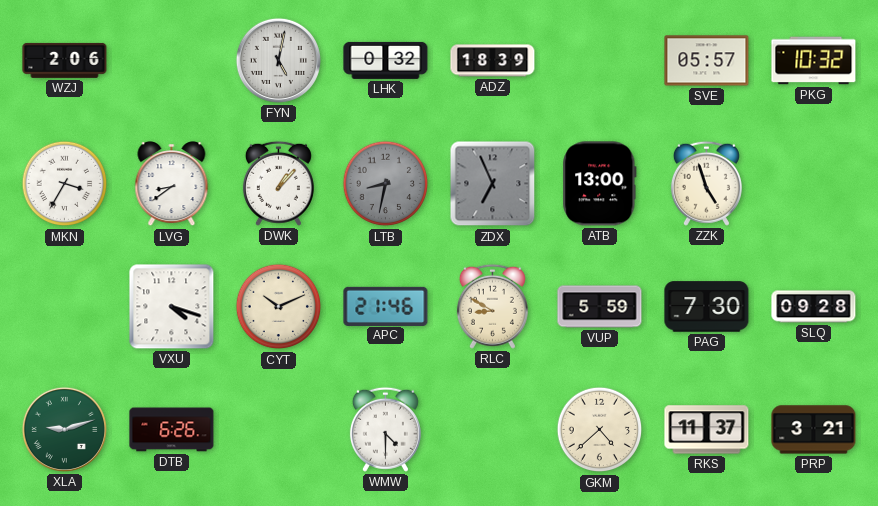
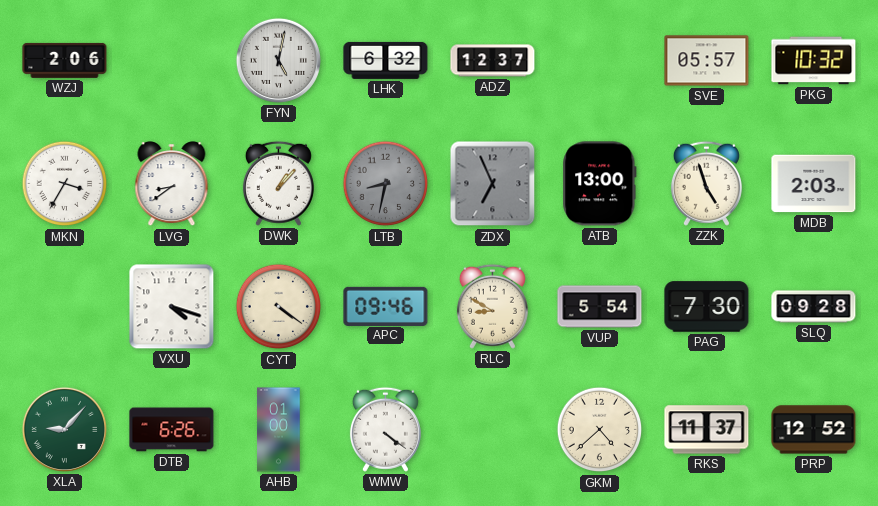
LHK: 0:32 -> 6:32 (386, 60)
ADZ: 18:39 -> 12:37 (493, 61)
MDB: none -> 2:03 (814, 184)
CYT: 10:11 -> 4:21 (279, 307)
APC: 21:46 -> 09:46 (386, 306)
VUP: 5:59 -> 5:54 (600, 307)
XLA: 9:12 -> 9:07 (64, 429)
AHB: none -> 01:00 (279, 430)
WMW: 4:30 -> 4:21 (385, 429)
PRP: 3:21 -> 12:52 (814, 430)
